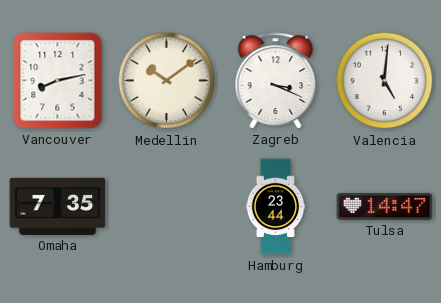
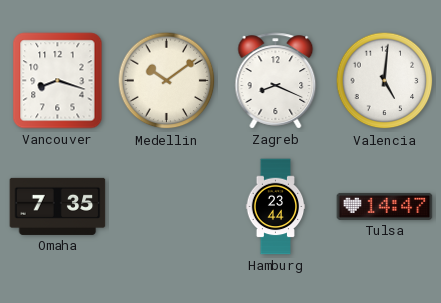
Vancouver: 8:13 -> 8:18 (58, 81)
Zagreb: 3:19 -> 8:19 (276, 81)
